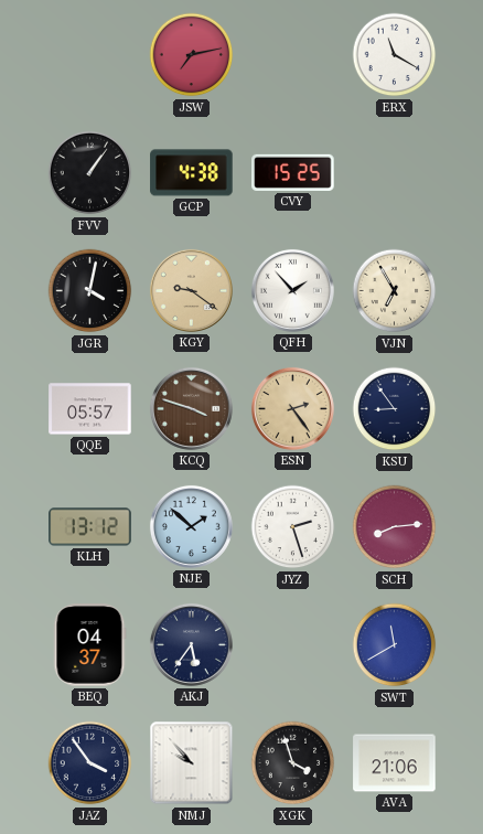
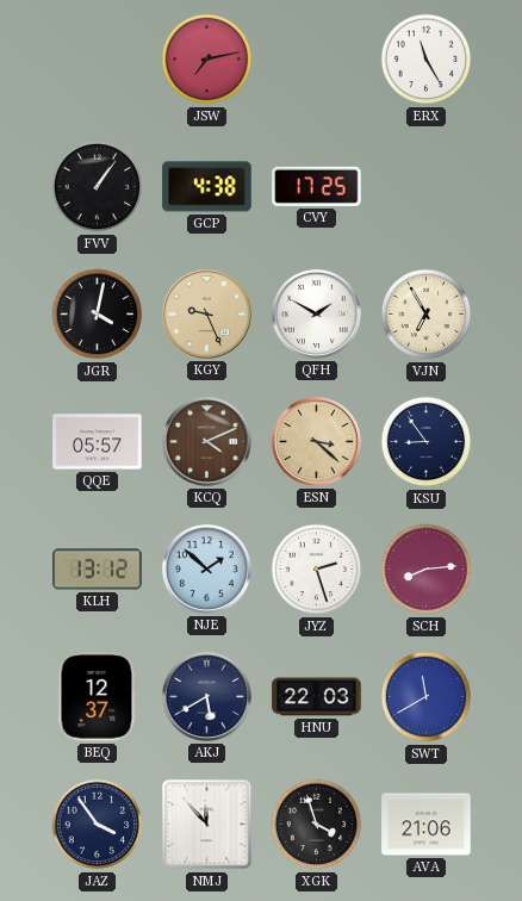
ERX: 11:20 -> 11:25 (427, 60)
CVY: 15:25 -> 17:25 (317, 186)
KGY: 9:21 -> 9:26 (206, 313)
QFH: 1:53 -> 1:50 (316, 313)
KCQ: 3:48 -> 4:11 (206, 441)
ESN: 2:24 -> 3:22 (316, 441)
BEQ: 04:37 -> 12:37 (97, 697)
AKJ: 5:36 -> 5:40 (206, 696)
HNU: none -> 22:03 (317, 697)
NMJ: 9:53 -> 11:53 (207, 825)
